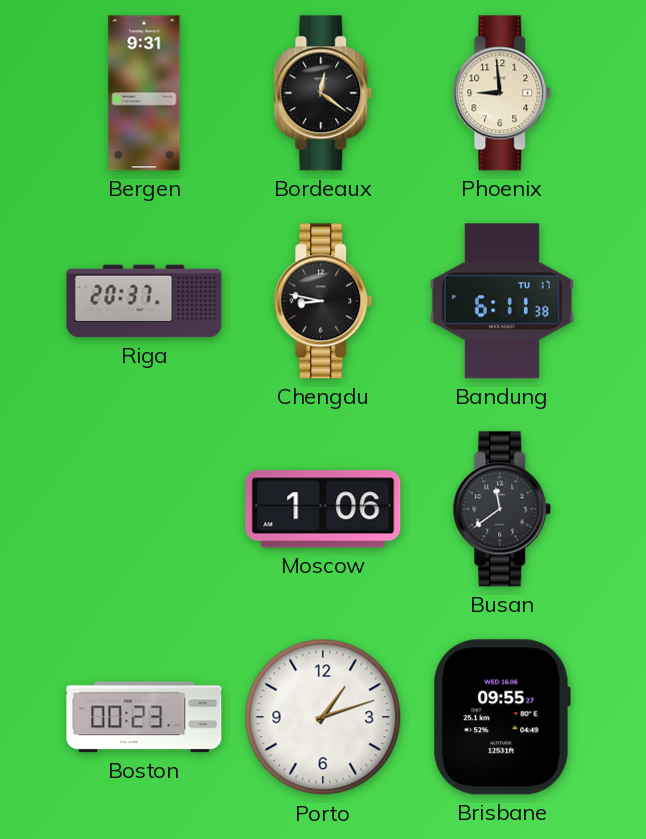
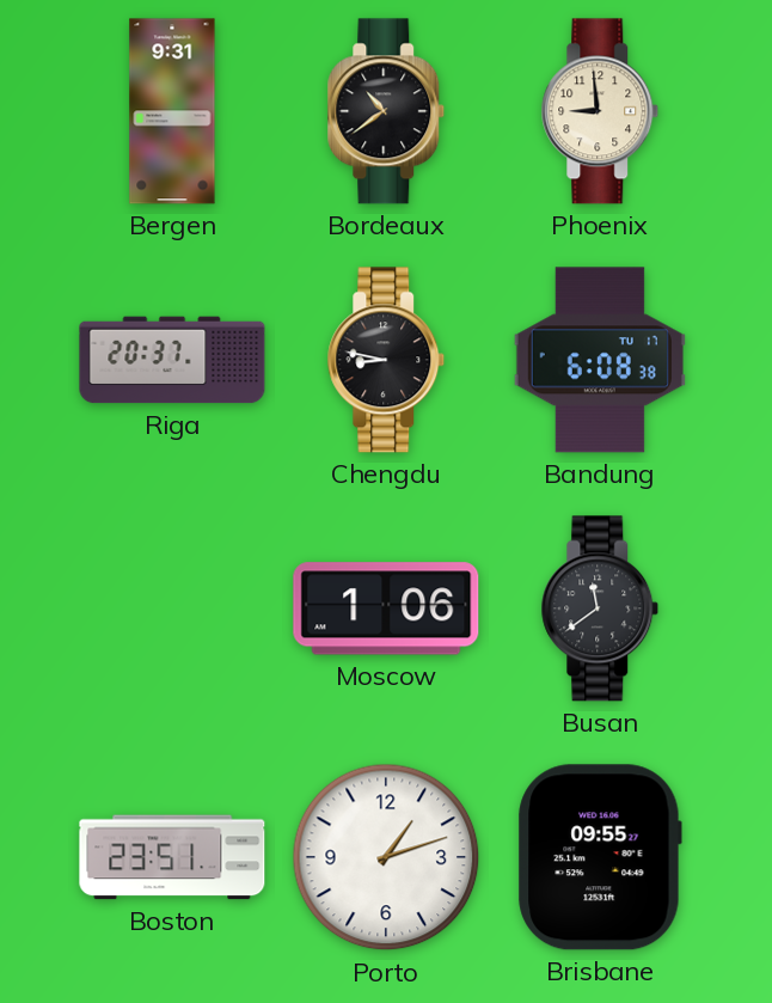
Bordeaux: 12:21 -> 10:39 (386, 111)
Bandung: 6:11 -> 6:08 (600, 360)
Boston: 00:23 -> 23:51 (172, 857)
